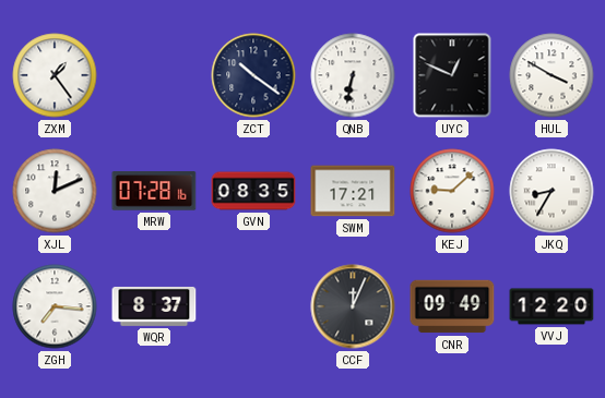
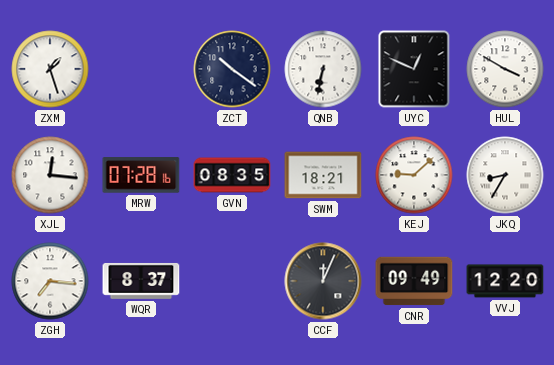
ZXM: 1:24 -> 1:27 (50, 69)
XJL: 12:11 -> 12:16 (50, 175)
SWM: 17:21 -> 18:21 (323, 175)
